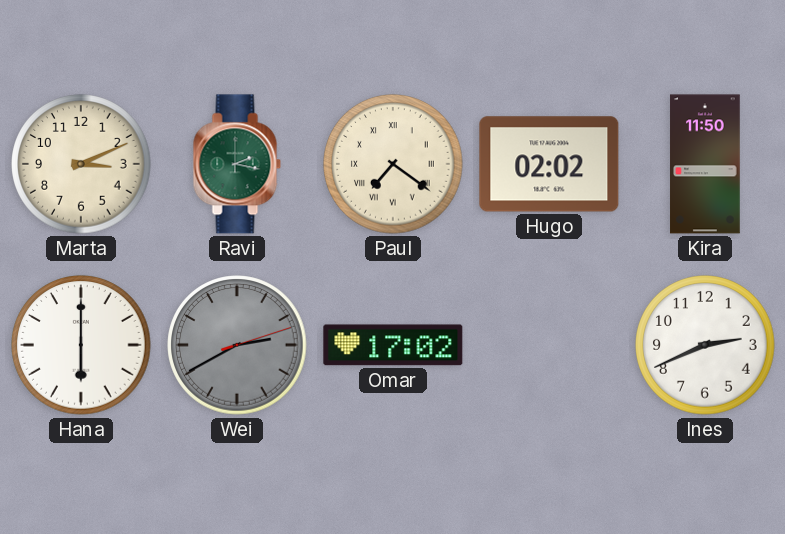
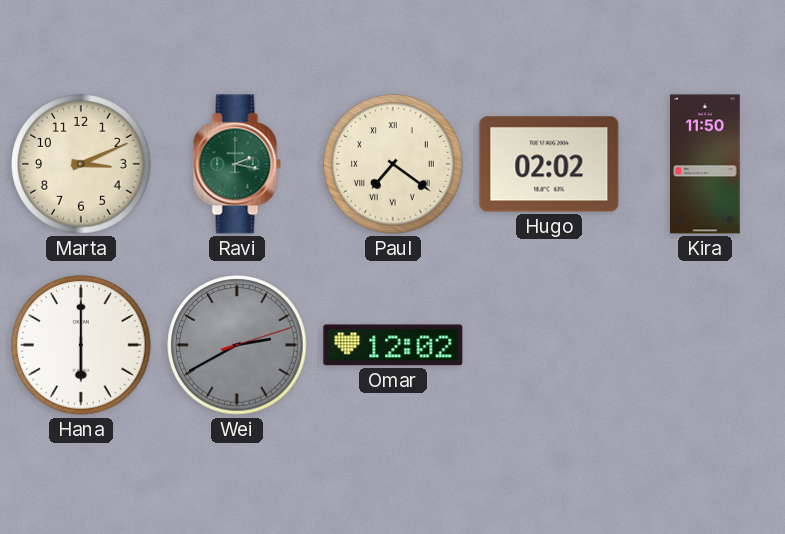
Omar: 17:02 -> 12:02 (393, 345)
Ines: 2:41 -> none (705, 345)
